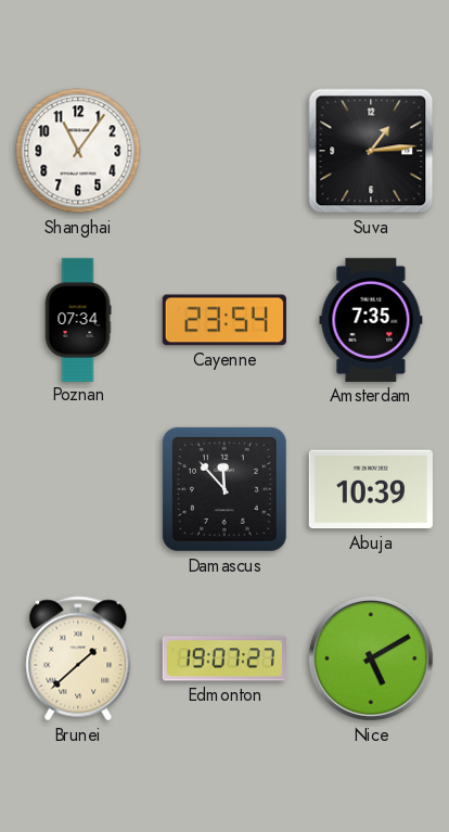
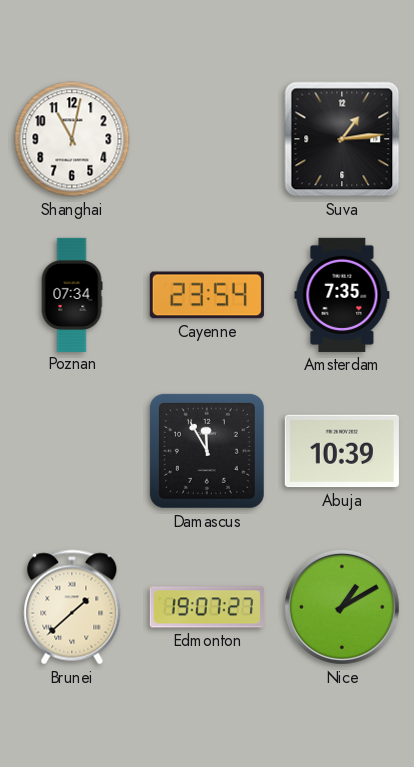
Shanghai: 11:06 -> 11:02 (72, 139)
Damascus: 11:53 -> 11:55 (207, 451)
Nice: 5:10 -> 1:10 (342, 607)
